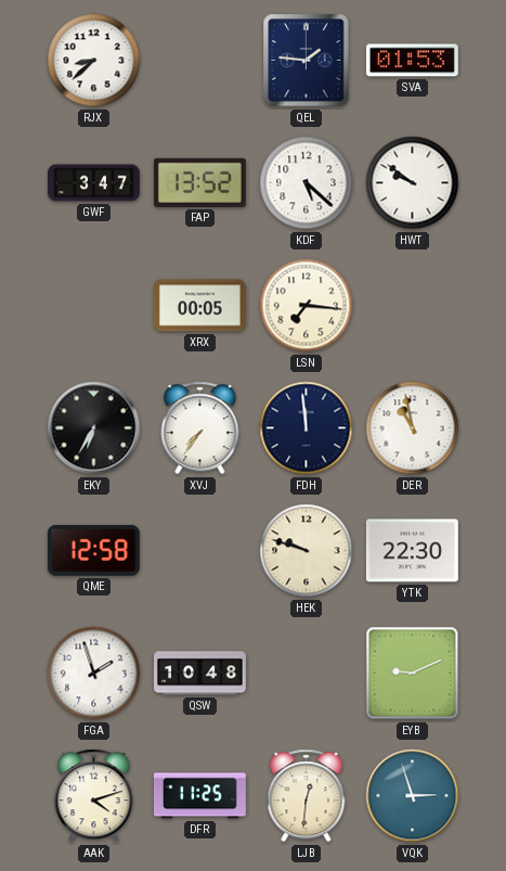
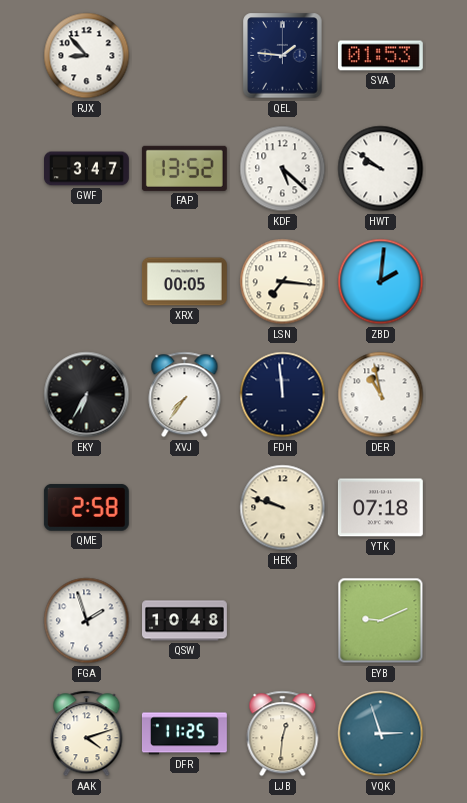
RJX: 8:38 -> 8:53 (87, 56)
ZBD: none -> 2:01 (381, 282)
QME: 12:58 -> 2:58 (86, 507)
YTK: 22:30 -> 07:18 (380, 508)
